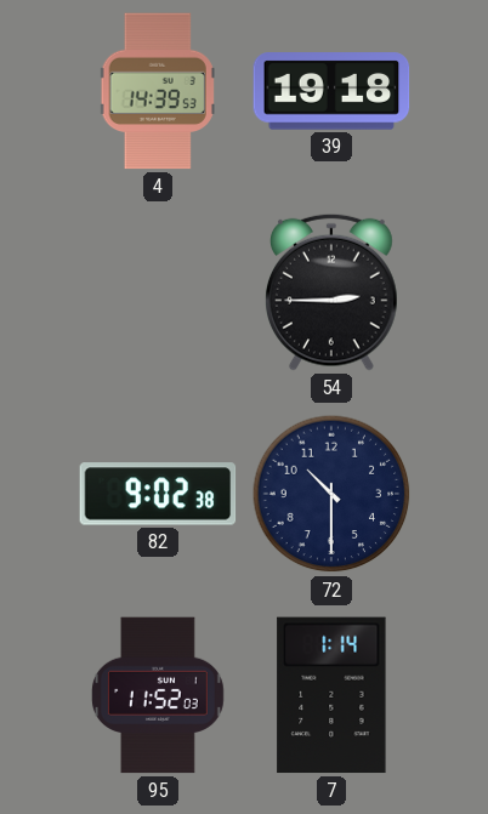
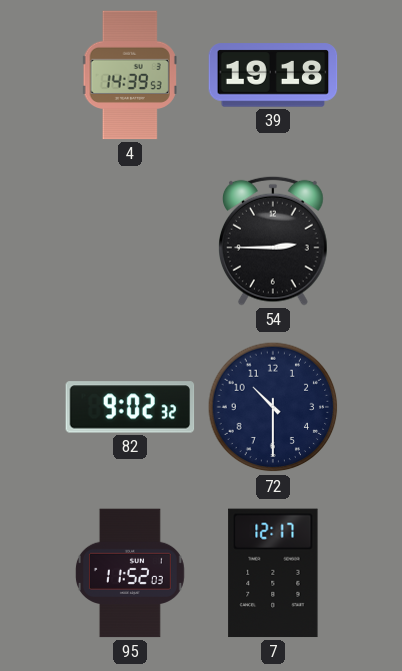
82: 9:02:38 -> 9:02:32 (130, 407)
7: 1:14 -> 12:17 (273, 573)
